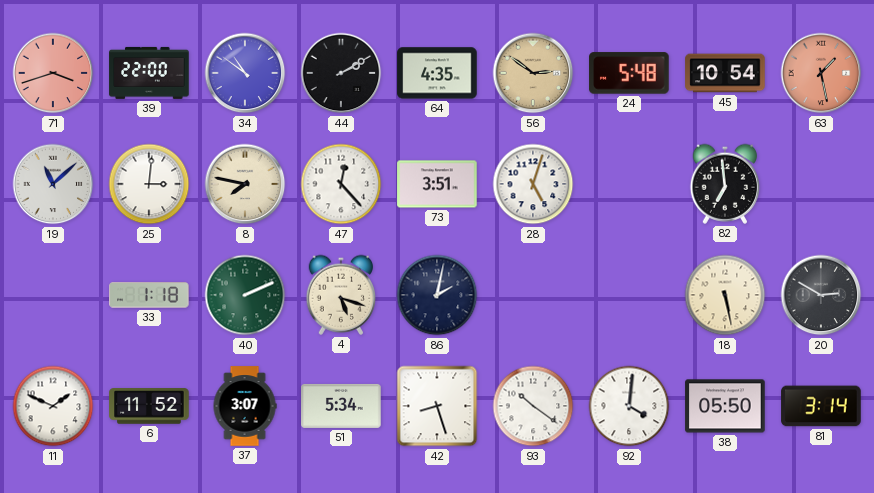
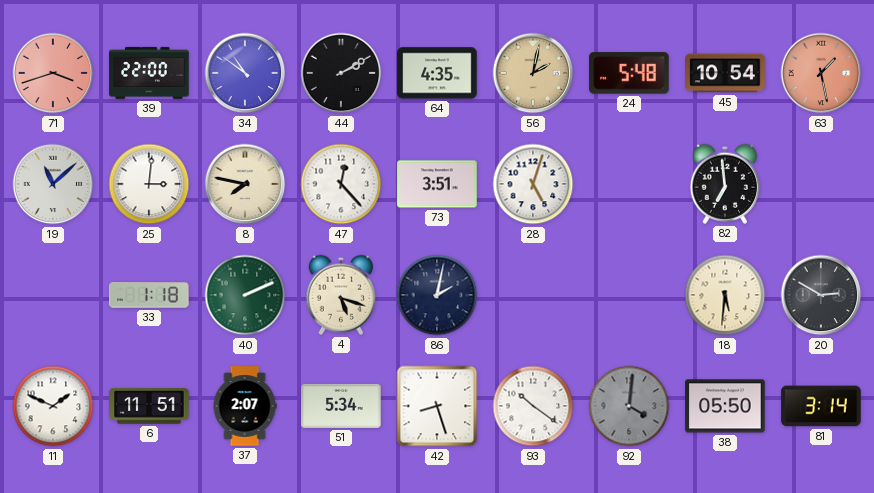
56: 2:51 -> 2:02 (533, 73)
18: 5:28 -> 5:31 (725, 295)
6: 11:52 -> 11:51 (149, 406)
37: 3:07 -> 2:07 (245, 406)
92 dial: white -> grey (629, 406)
